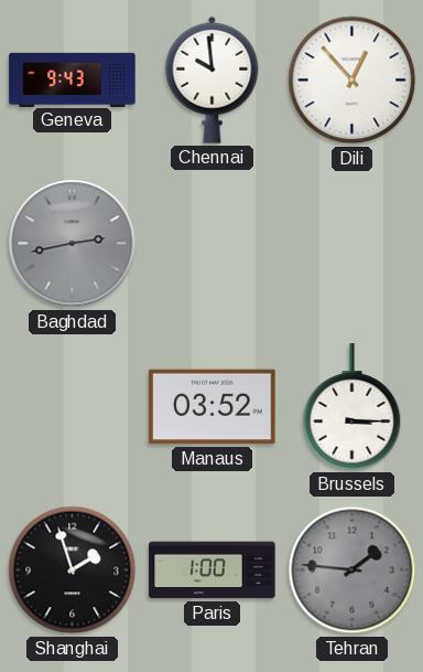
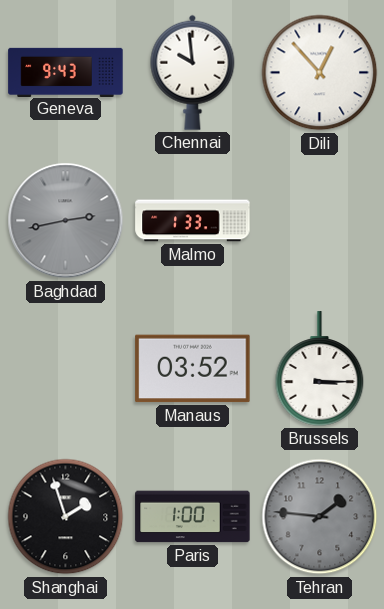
Malmo: none -> 1:33 (193, 221)
